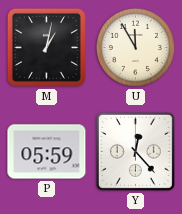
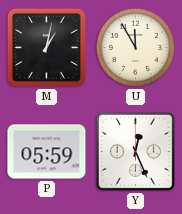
Y: 12:23 -> 12:26 (135, 151)
